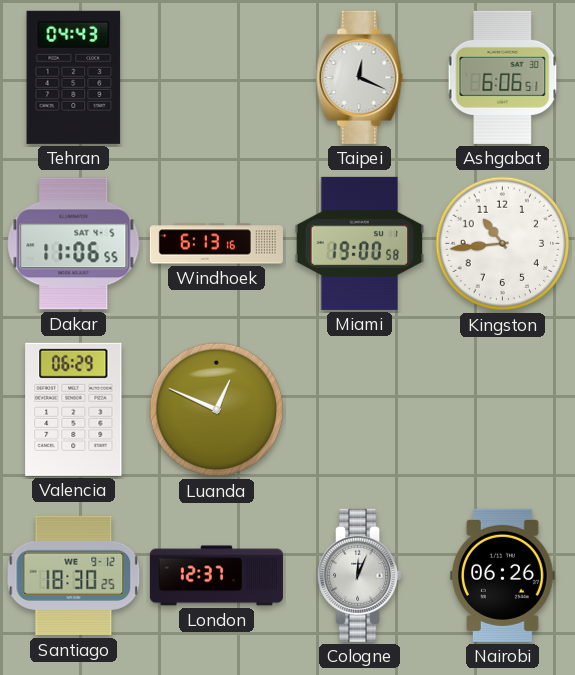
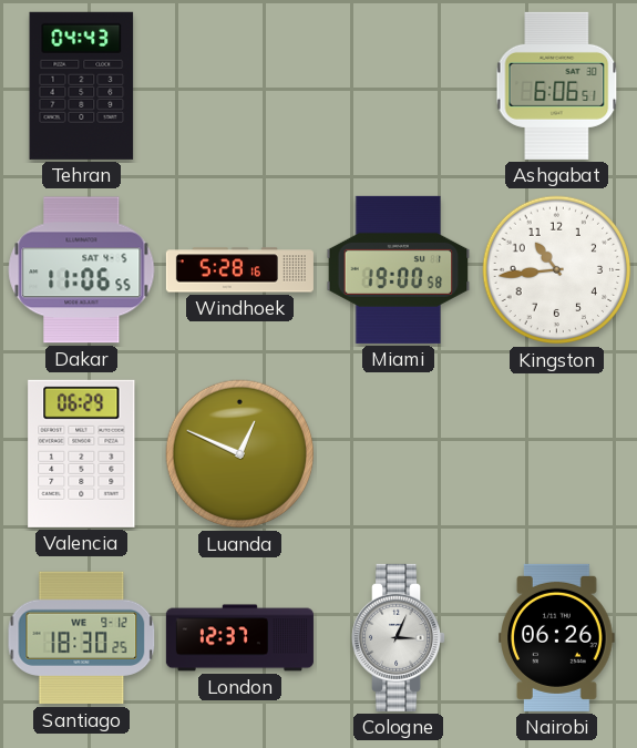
Taipei: 12:19 -> none (360, 77)
Windhoek: 6:13 -> 5:28 (239, 270)
Cologne: 12:04 -> 3:04 (399, 637)
